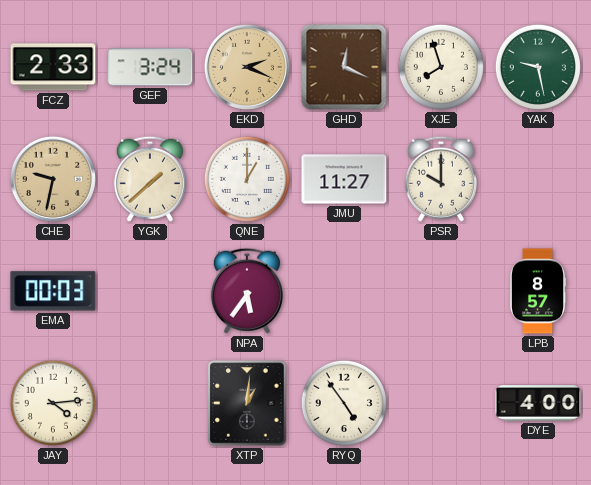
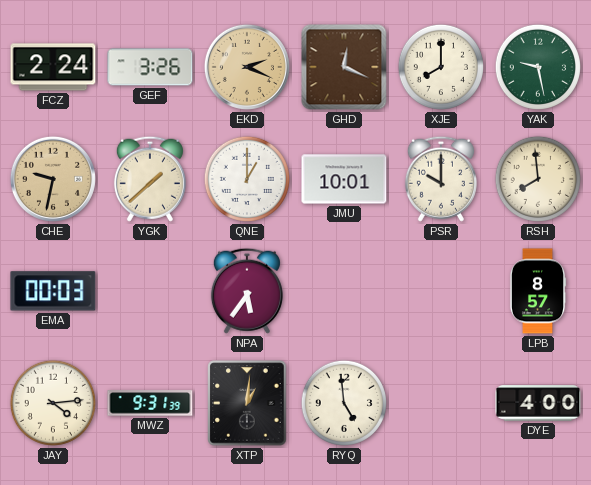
FCZ: 2:33 -> 2:24 (53, 67)
GEF: 3:24 -> 3:26 (150, 67)
XJE: 7:57 -> 8:00 (441, 67)
JMU: 11:27 -> 10:01 (344, 179)
RSH: none -> 7:59 (538, 179)
MWZ: none -> 9:31 (150, 403)
RYQ: 4:54 -> 4:59 (344, 403)
